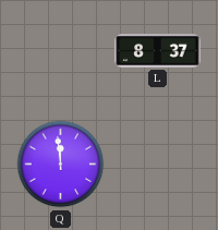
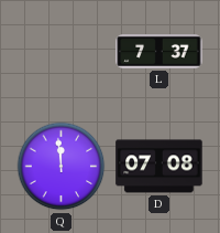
L: 8:37 -> 7:37 (159, 52)
D: none -> 07:08 (159, 167)
